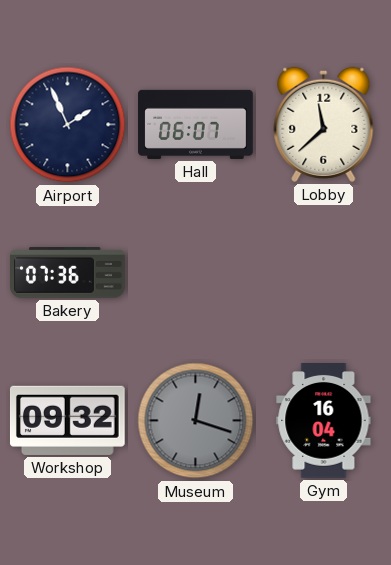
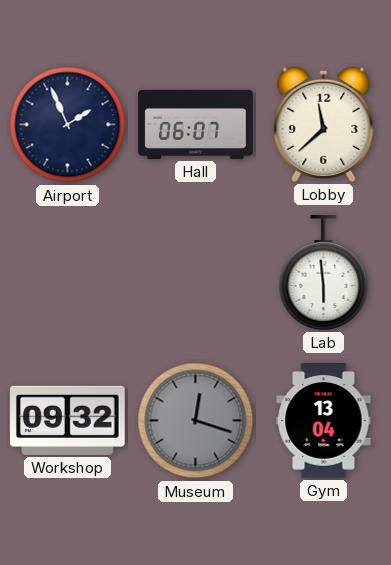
Bakery: 07:36 -> none (68, 273)
Lab: none -> 5:59 (324, 273)
Gym: 16:04 -> 13:04 (324, 421)
